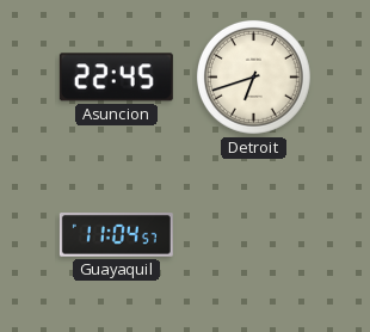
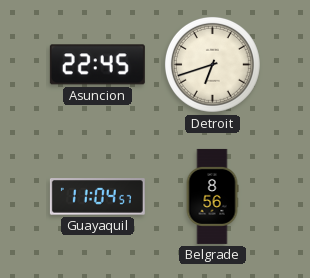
Belgrade: none -> 8:56 (212, 196)
